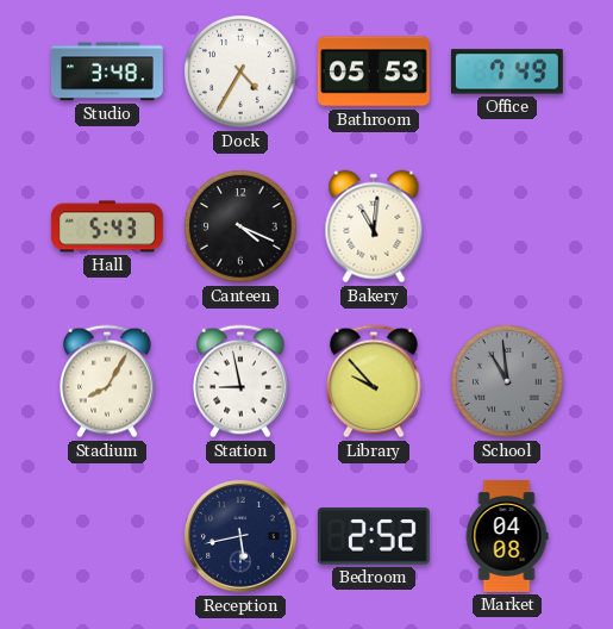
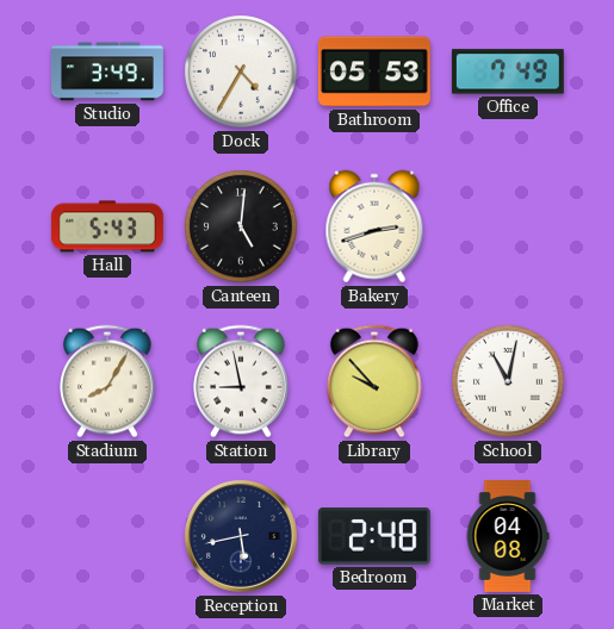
Studio: 3:48 -> 3:49 (107, 71)
Canteen: 4:19 -> 5:01 (241, 226)
Bakery: 11:01 -> 2:42 (374, 226)
School: 10:59 -> 11:02 (508, 381)
School dial: grey -> white (508, 381)
Bedroom: 2:52 -> 2:48 (374, 536)
